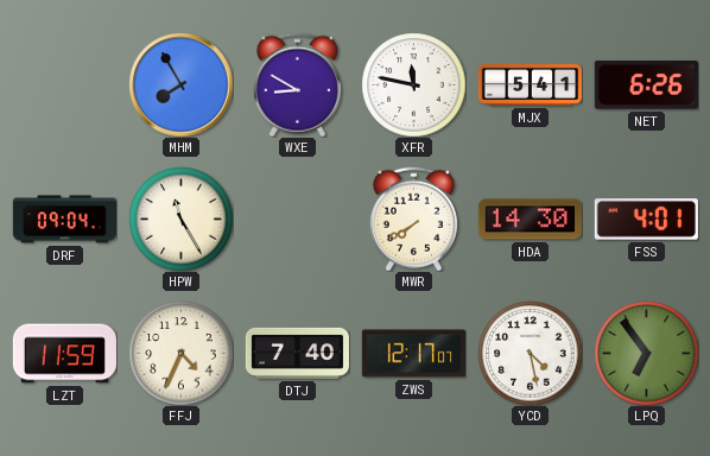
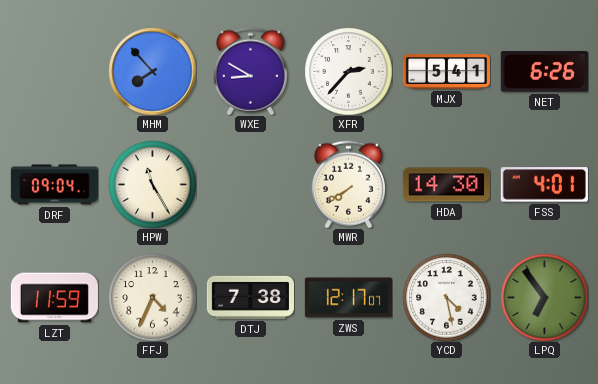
MHM: 7:55 -> 7:53 (152, 71)
XFR: 11:47 -> 2:37 (348, 71)
DTJ: 7:40 -> 7:38 (250, 297)
